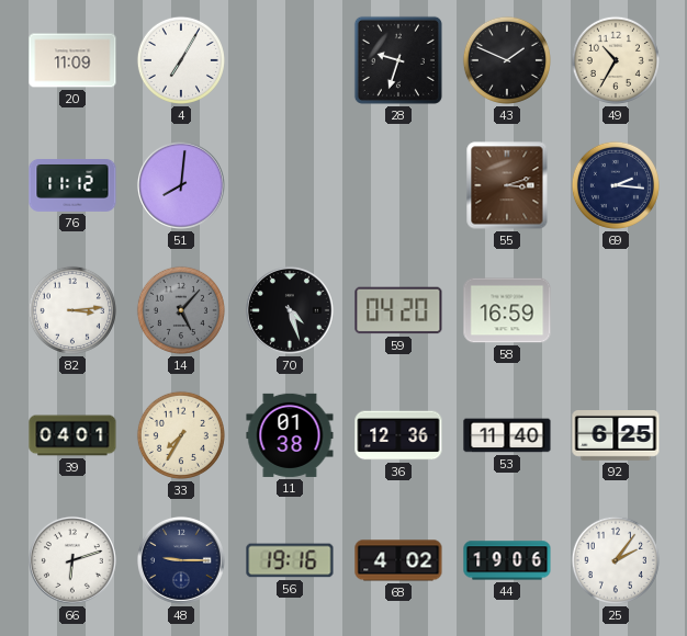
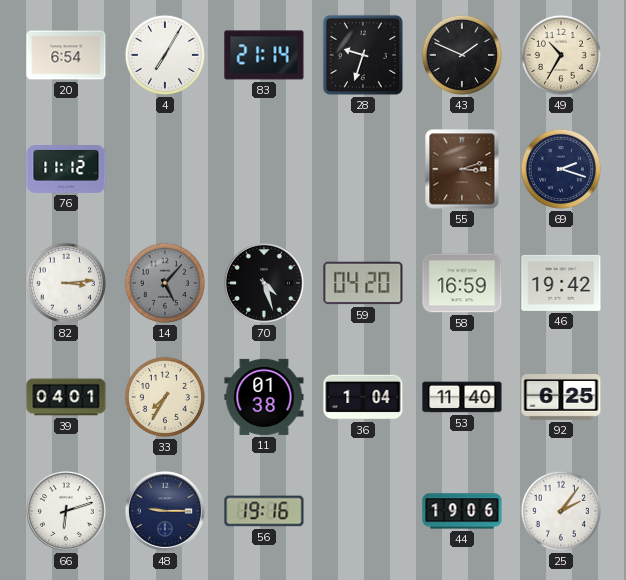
20: 11:09 -> 6:54 (66, 55)
83: none -> 21:14 (264, 55)
51: 8:01 -> none (181, 185)
69: 2:16 -> 2:18 (561, 169)
46: none -> 19:42 (561, 283)
36: 12:36 -> 1:04 (363, 397)
68: 4:02 -> none (398, 560)
